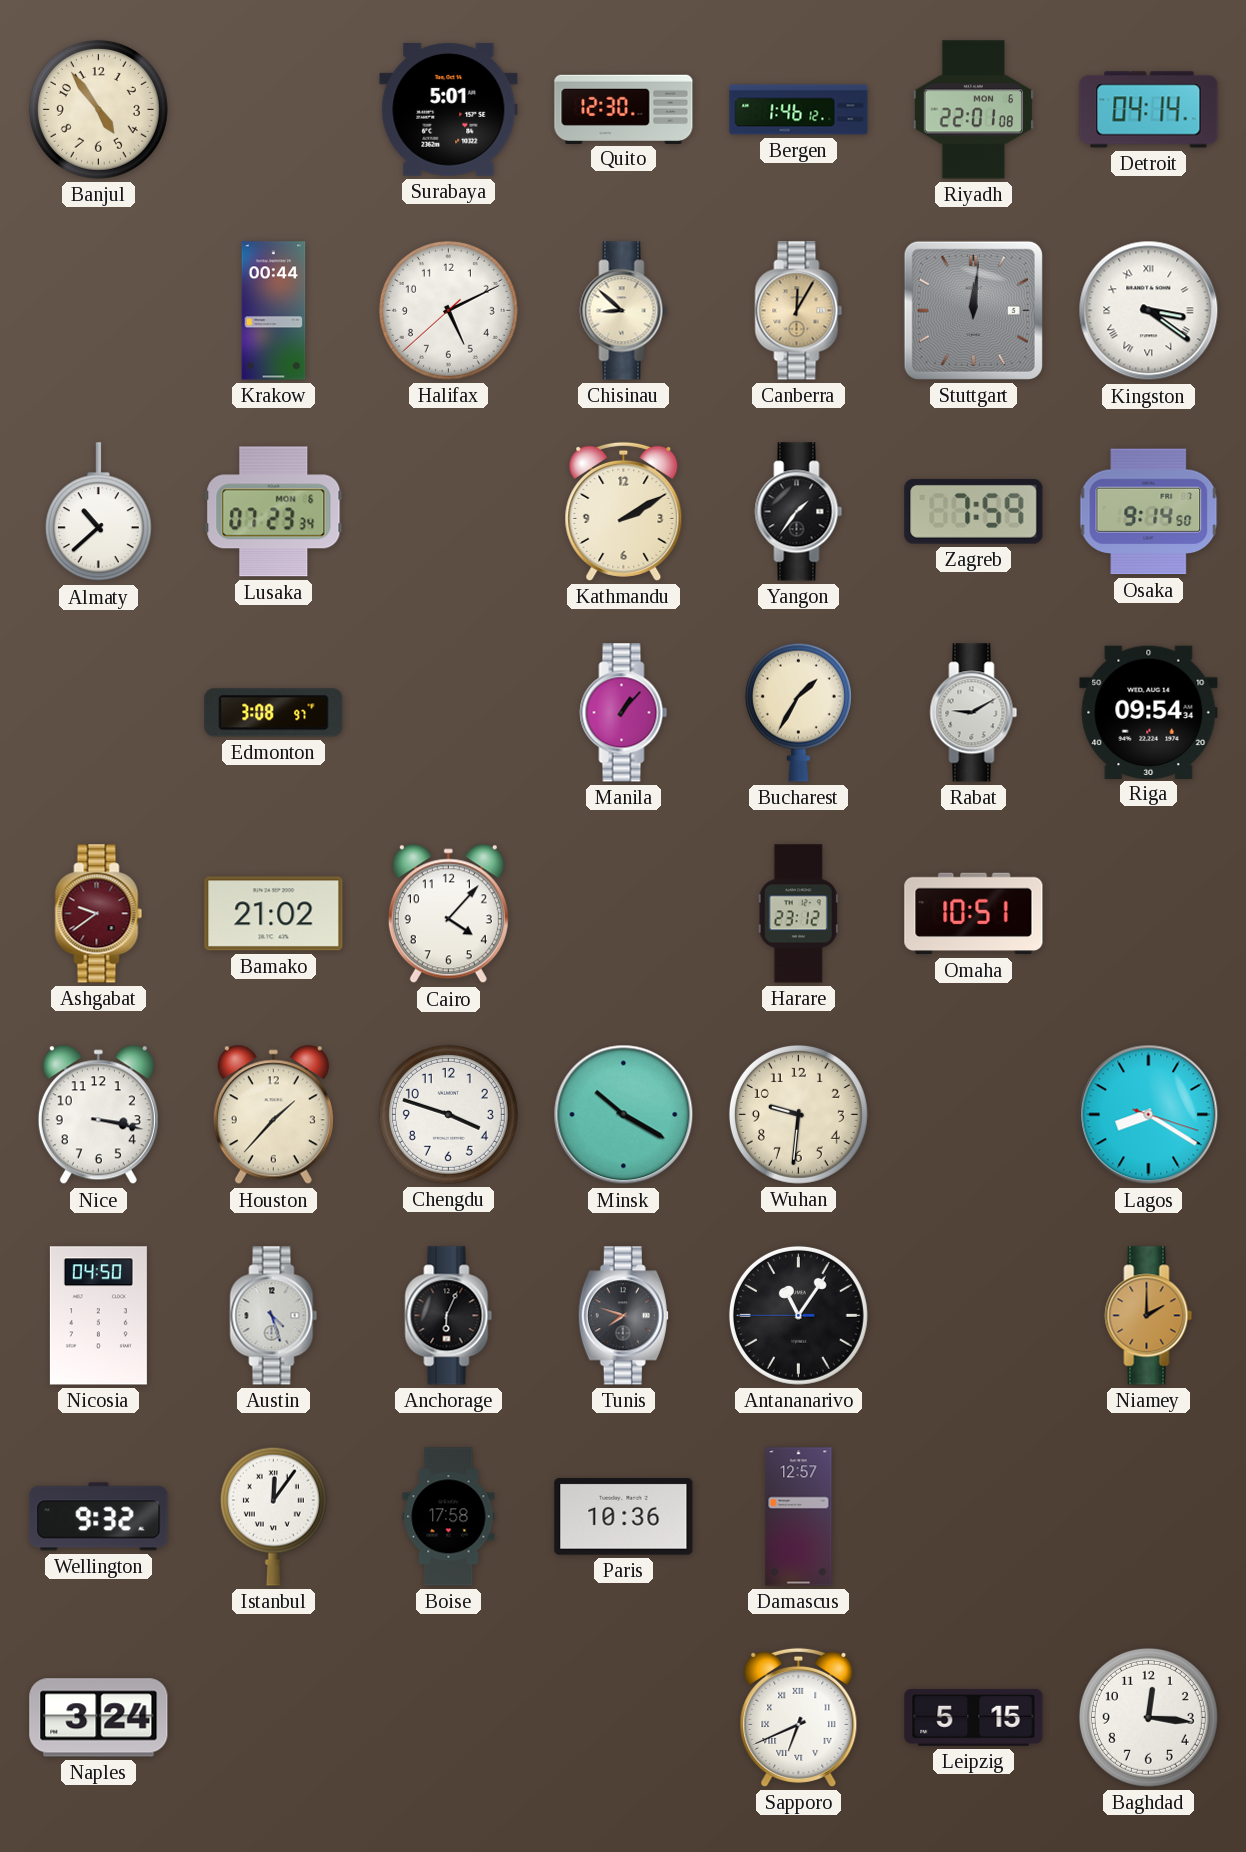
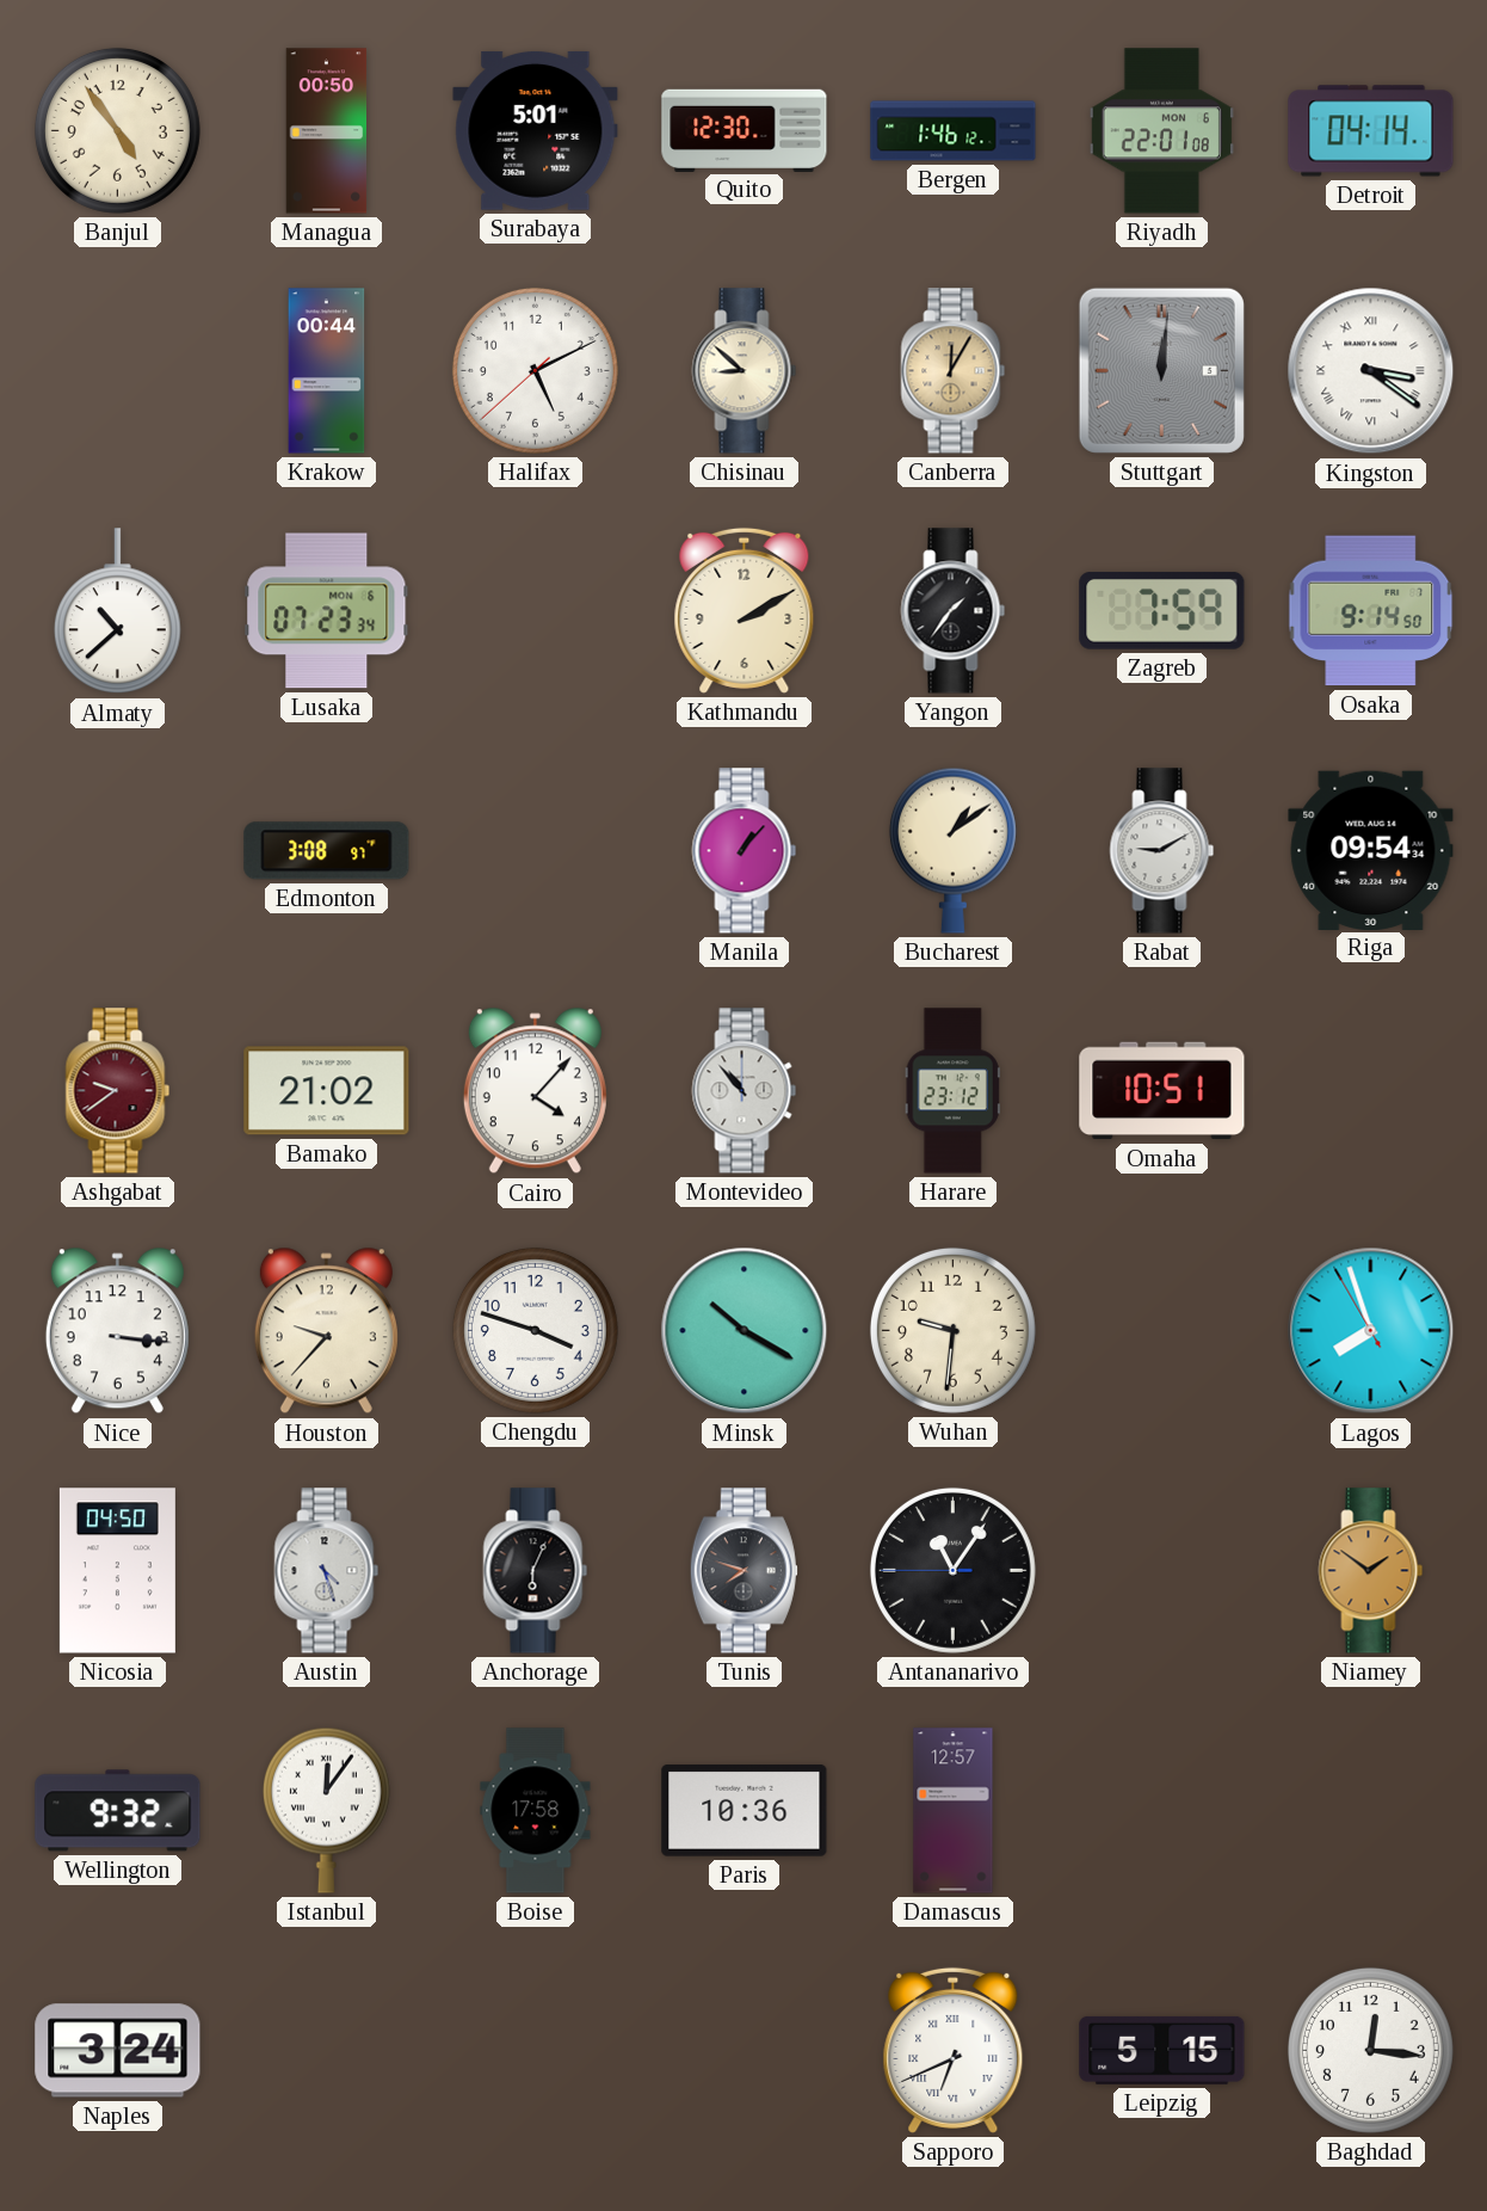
Managua: none -> 00:50 (327, 131)
Bucharest: 1:35 -> 1:09 (952, 850)
Montevideo: none -> 10:53 (745, 1091)
Nice: 3:17 -> 3:16 (117, 1331)
Houston: 1:37 -> 9:37 (326, 1331)
Lagos: 8:20 -> 7:56 (1371, 1331)
Niamey: 2:00 -> 1:51 (1371, 1571)
